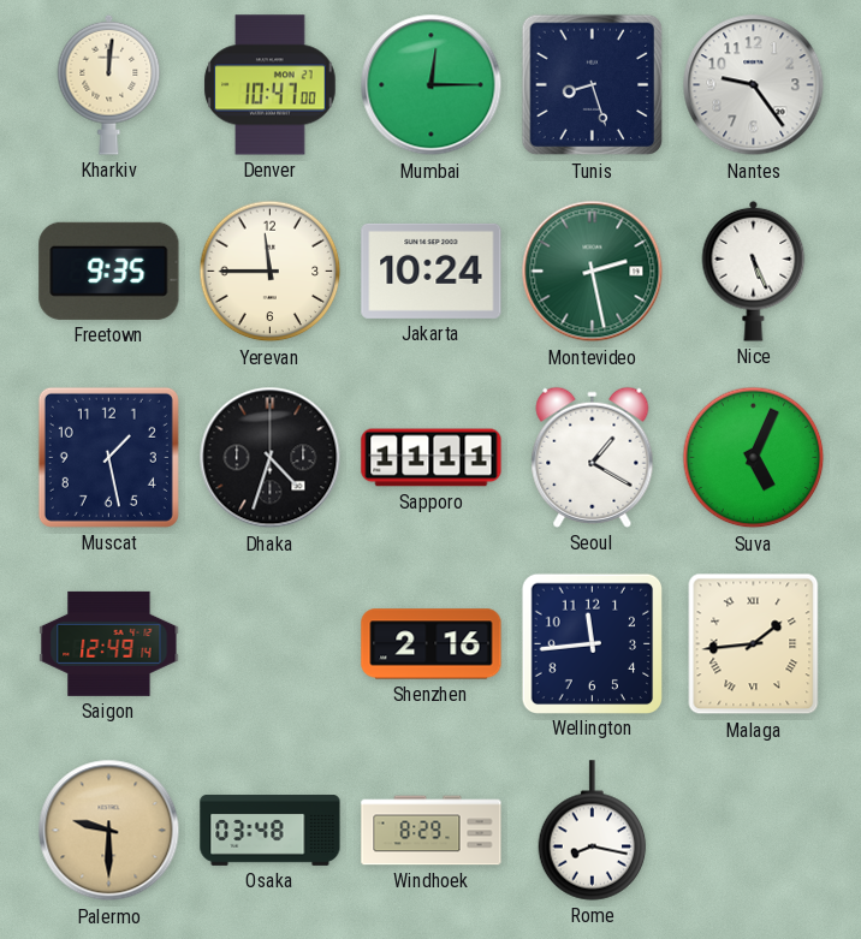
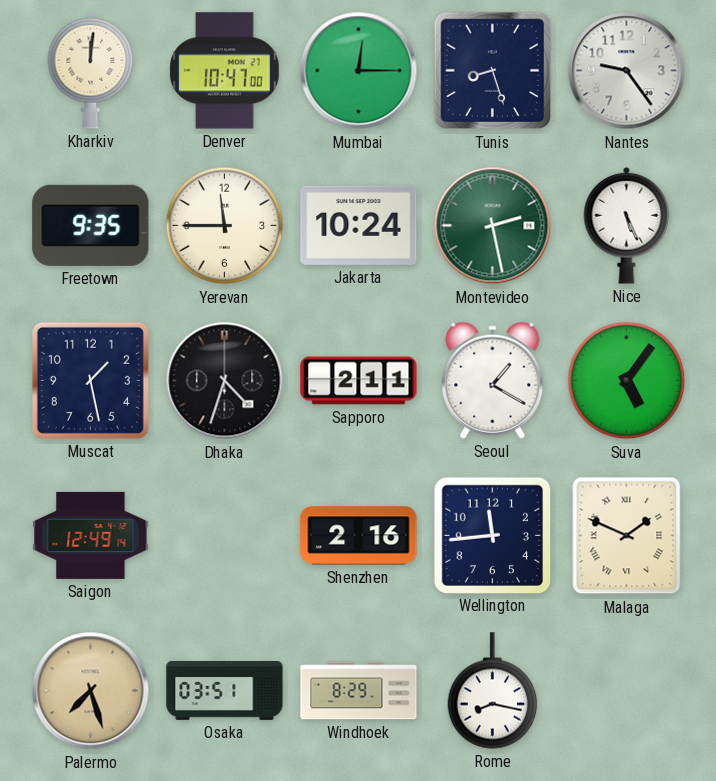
Sapporo: 11:11 -> 2:11 (359, 381)
Suva: 5:04 -> 5:06 (627, 381)
Malaga: 1:44 -> 1:49 (627, 536)
Palermo: 9:30 -> 7:27 (91, 691)
Osaka: 03:48 -> 03:51 (225, 691)
